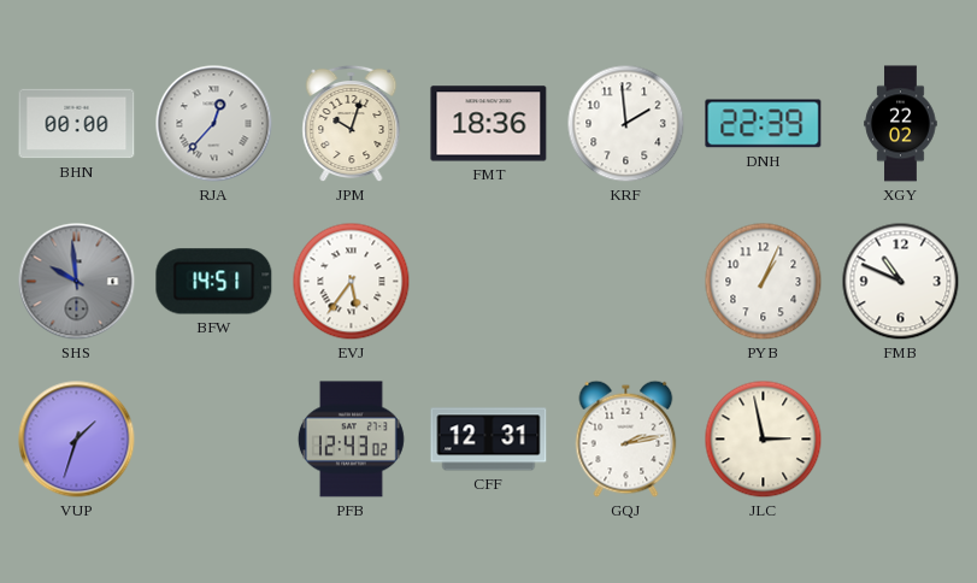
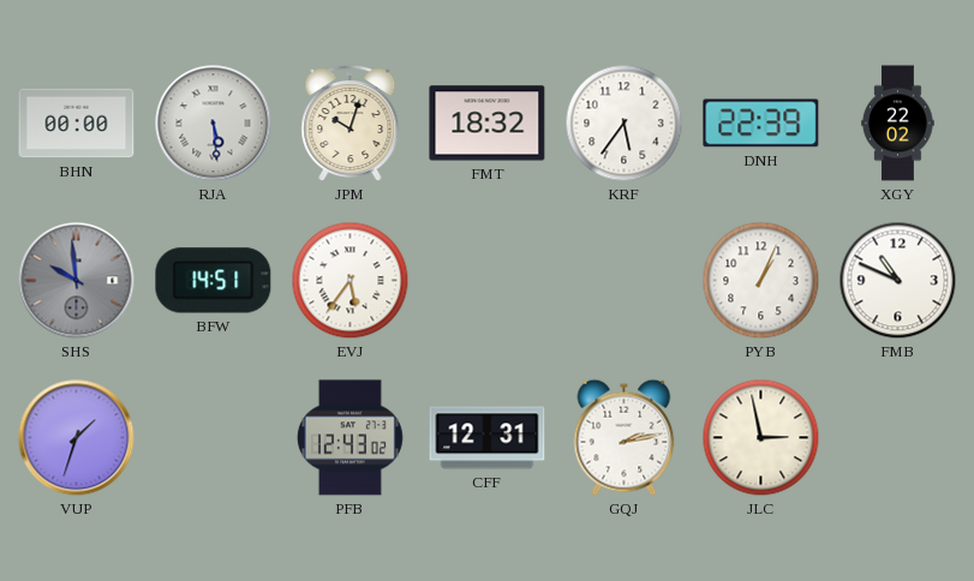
RJA: 12:37 -> 5:29 (214, 124)
FMT: 18:36 -> 18:32 (488, 124)
KRF: 1:59 -> 5:36 (625, 124)
